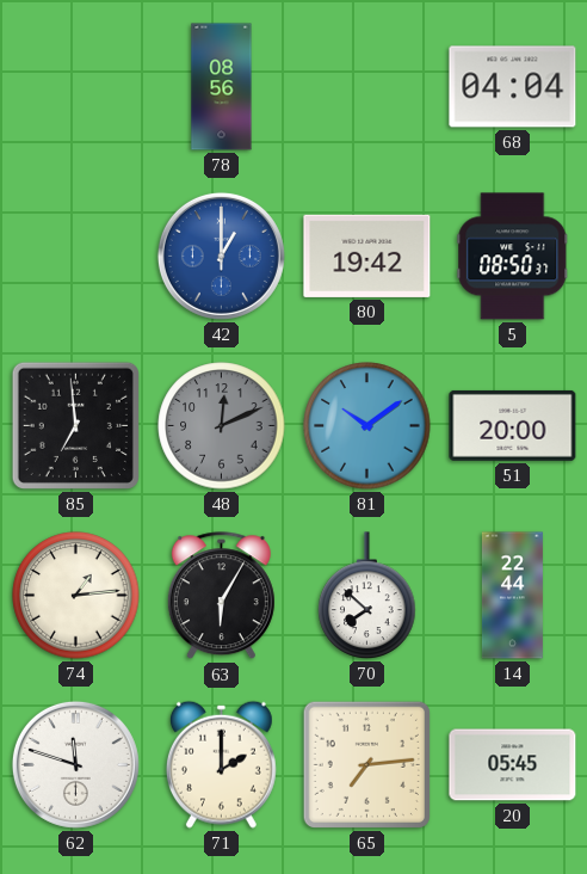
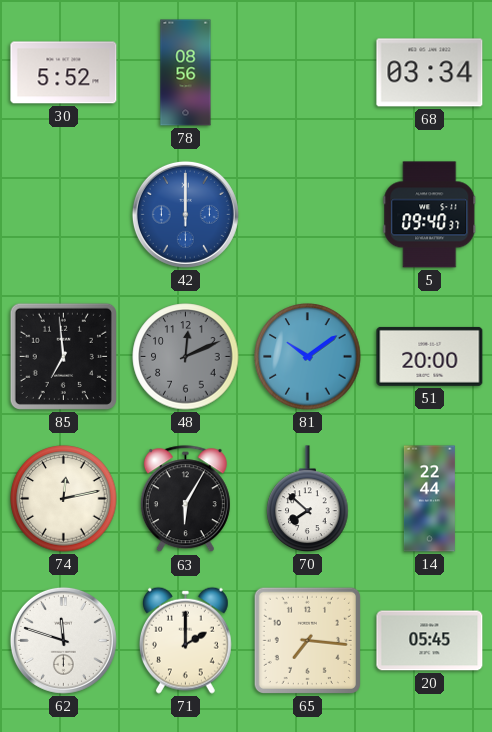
30: none -> 5:52 (64, 73)
68: 04:04 -> 03:34 (430, 73)
42: 1:00 -> 12:00 (185, 214)
80: 19:42 -> none (367, 256)
5: 08:50 -> 09:40 (430, 215)
74: 1:14 -> 12:13 (64, 499)
65: 7:14 -> 7:16 (307, 640)
